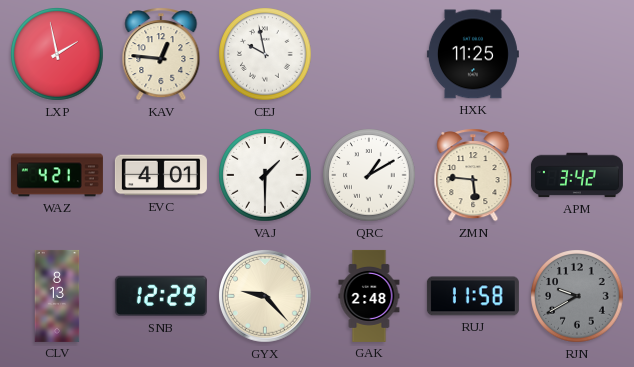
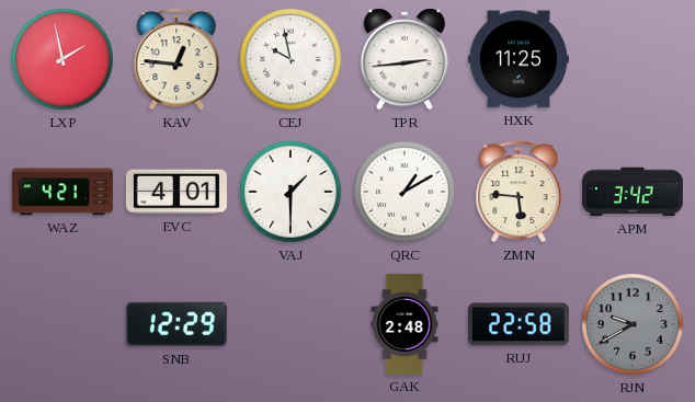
TPR: none -> 2:44 (405, 59)
CLV: 8:13 -> none (57, 296)
GYX: 9:23 -> none (266, 297)
RUJ: 11:58 -> 22:58 (519, 324)
